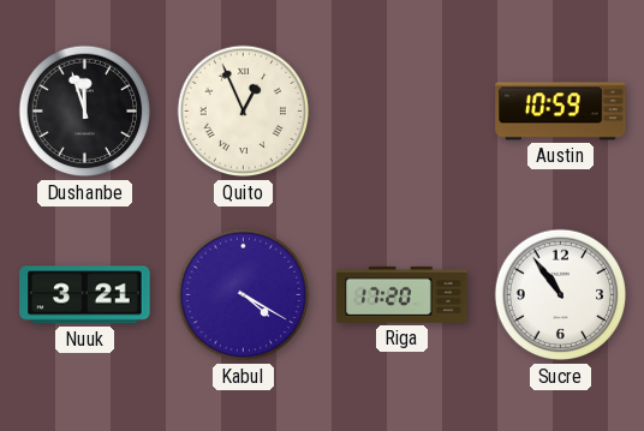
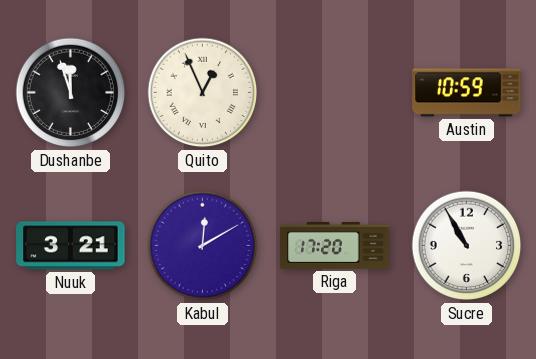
Kabul: 4:20 -> 12:10 (203, 246)
Sucre: 10:54 -> 10:55 (467, 246)
